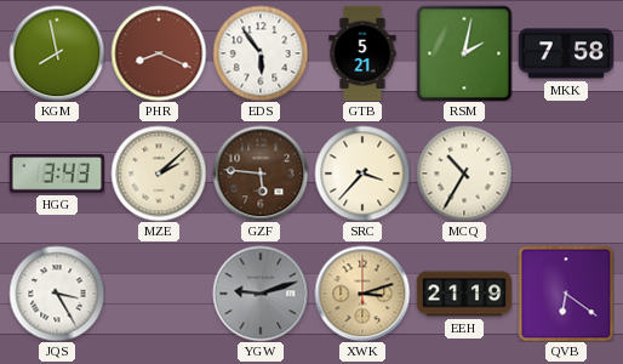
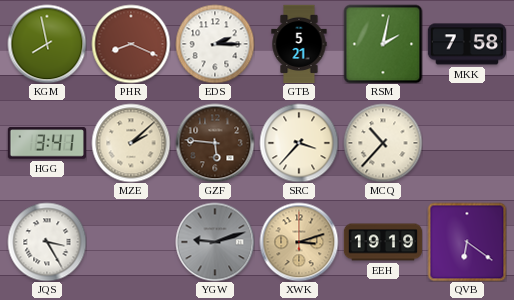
EDS: 5:54 -> 2:15 (215, 44)
HGG: 3:43 -> 3:41 (47, 143)
MCQ: 10:35 -> 10:37 (383, 143)
EEH: 21:19 -> 19:19 (383, 242)
